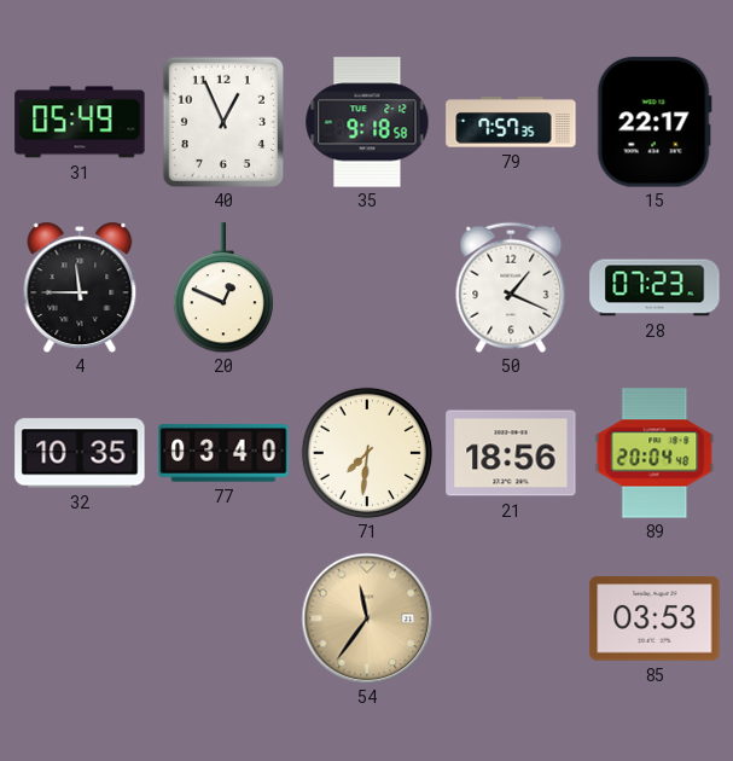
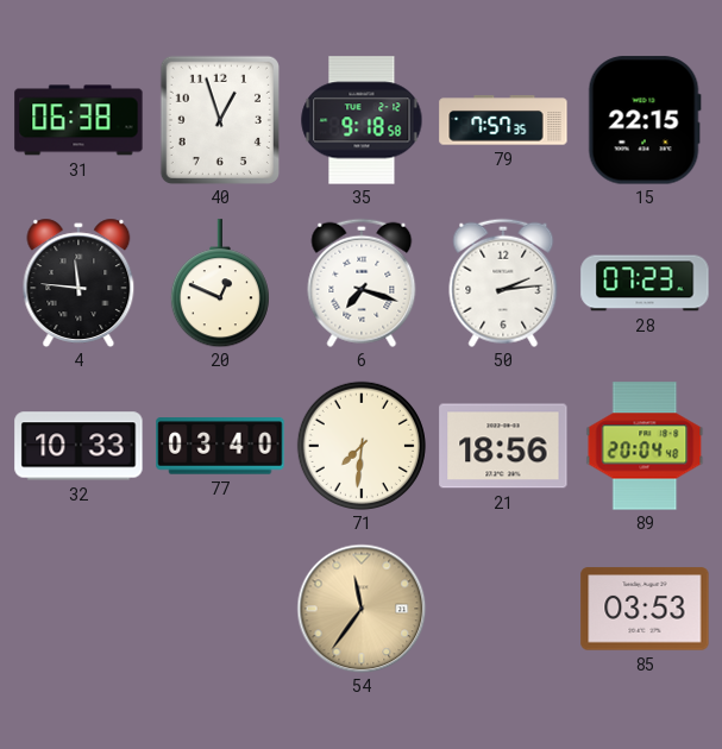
31: 05:49 -> 06:38 (79, 120)
40: 12:56 -> 12:57 (220, 119)
15: 22:17 -> 22:15 (645, 120)
4: 11:45 -> 11:46 (79, 282)
6: none -> 7:18 (362, 283)
50: 1:19 -> 2:14 (503, 283)
32: 10:35 -> 10:33 (79, 446)
